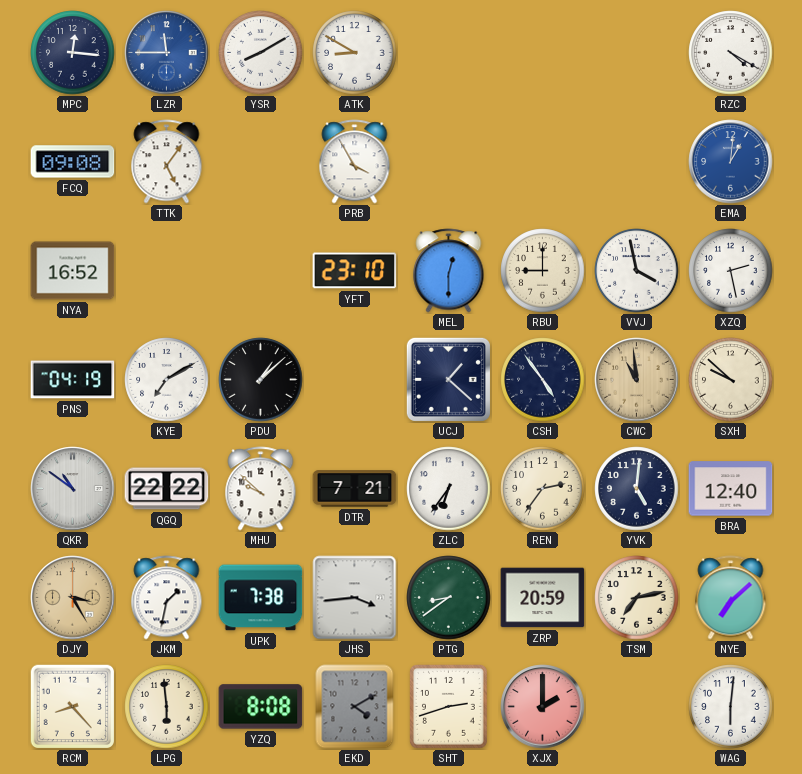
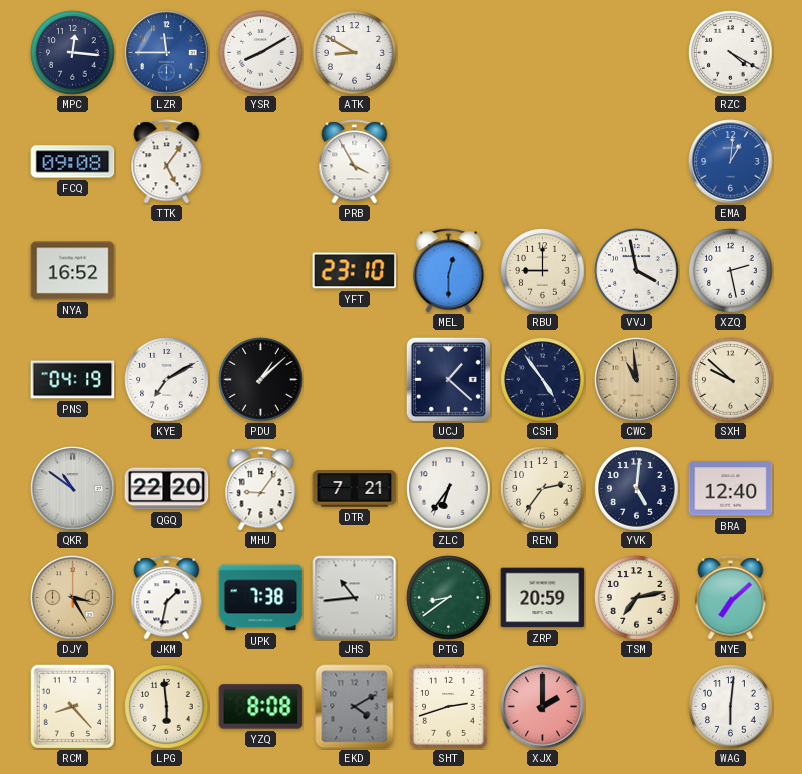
QGQ: 22:22 -> 22:20 (167, 489)
MHU: 9:52 -> 9:06 (261, 489)
JHS: 3:44 -> 10:44 (355, 598)
